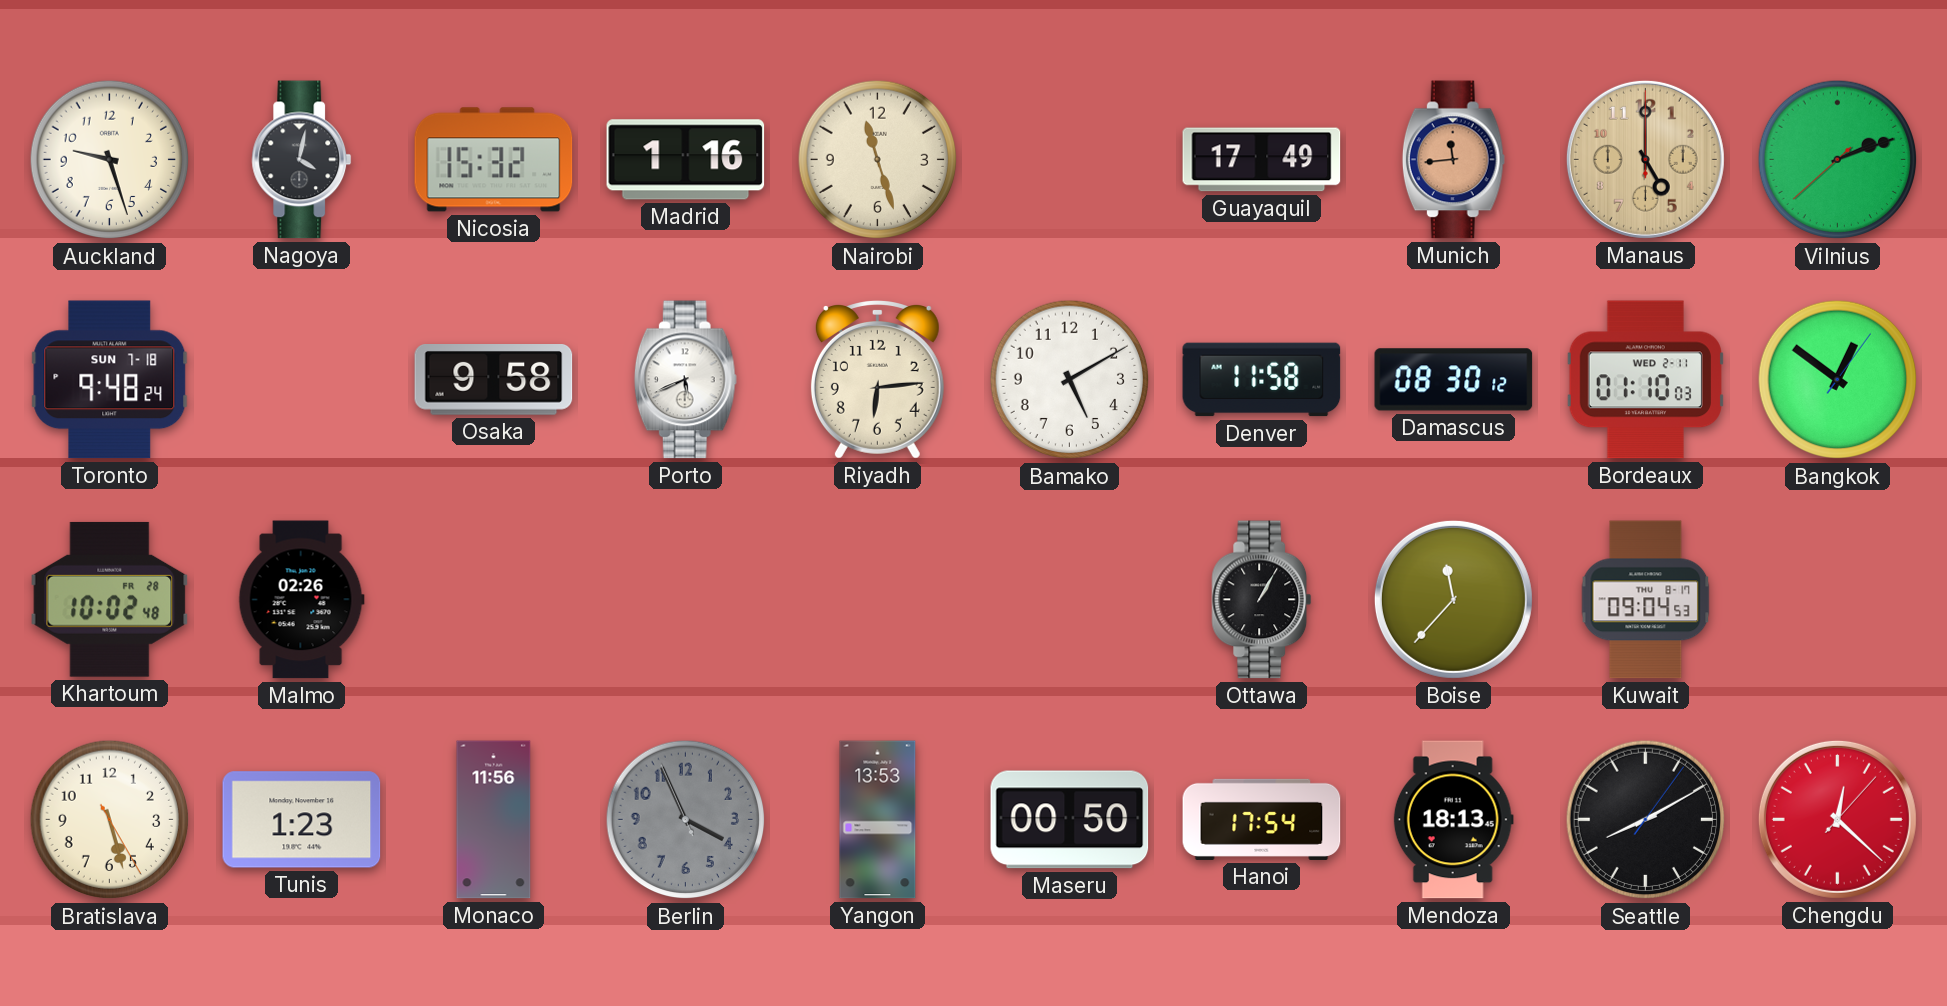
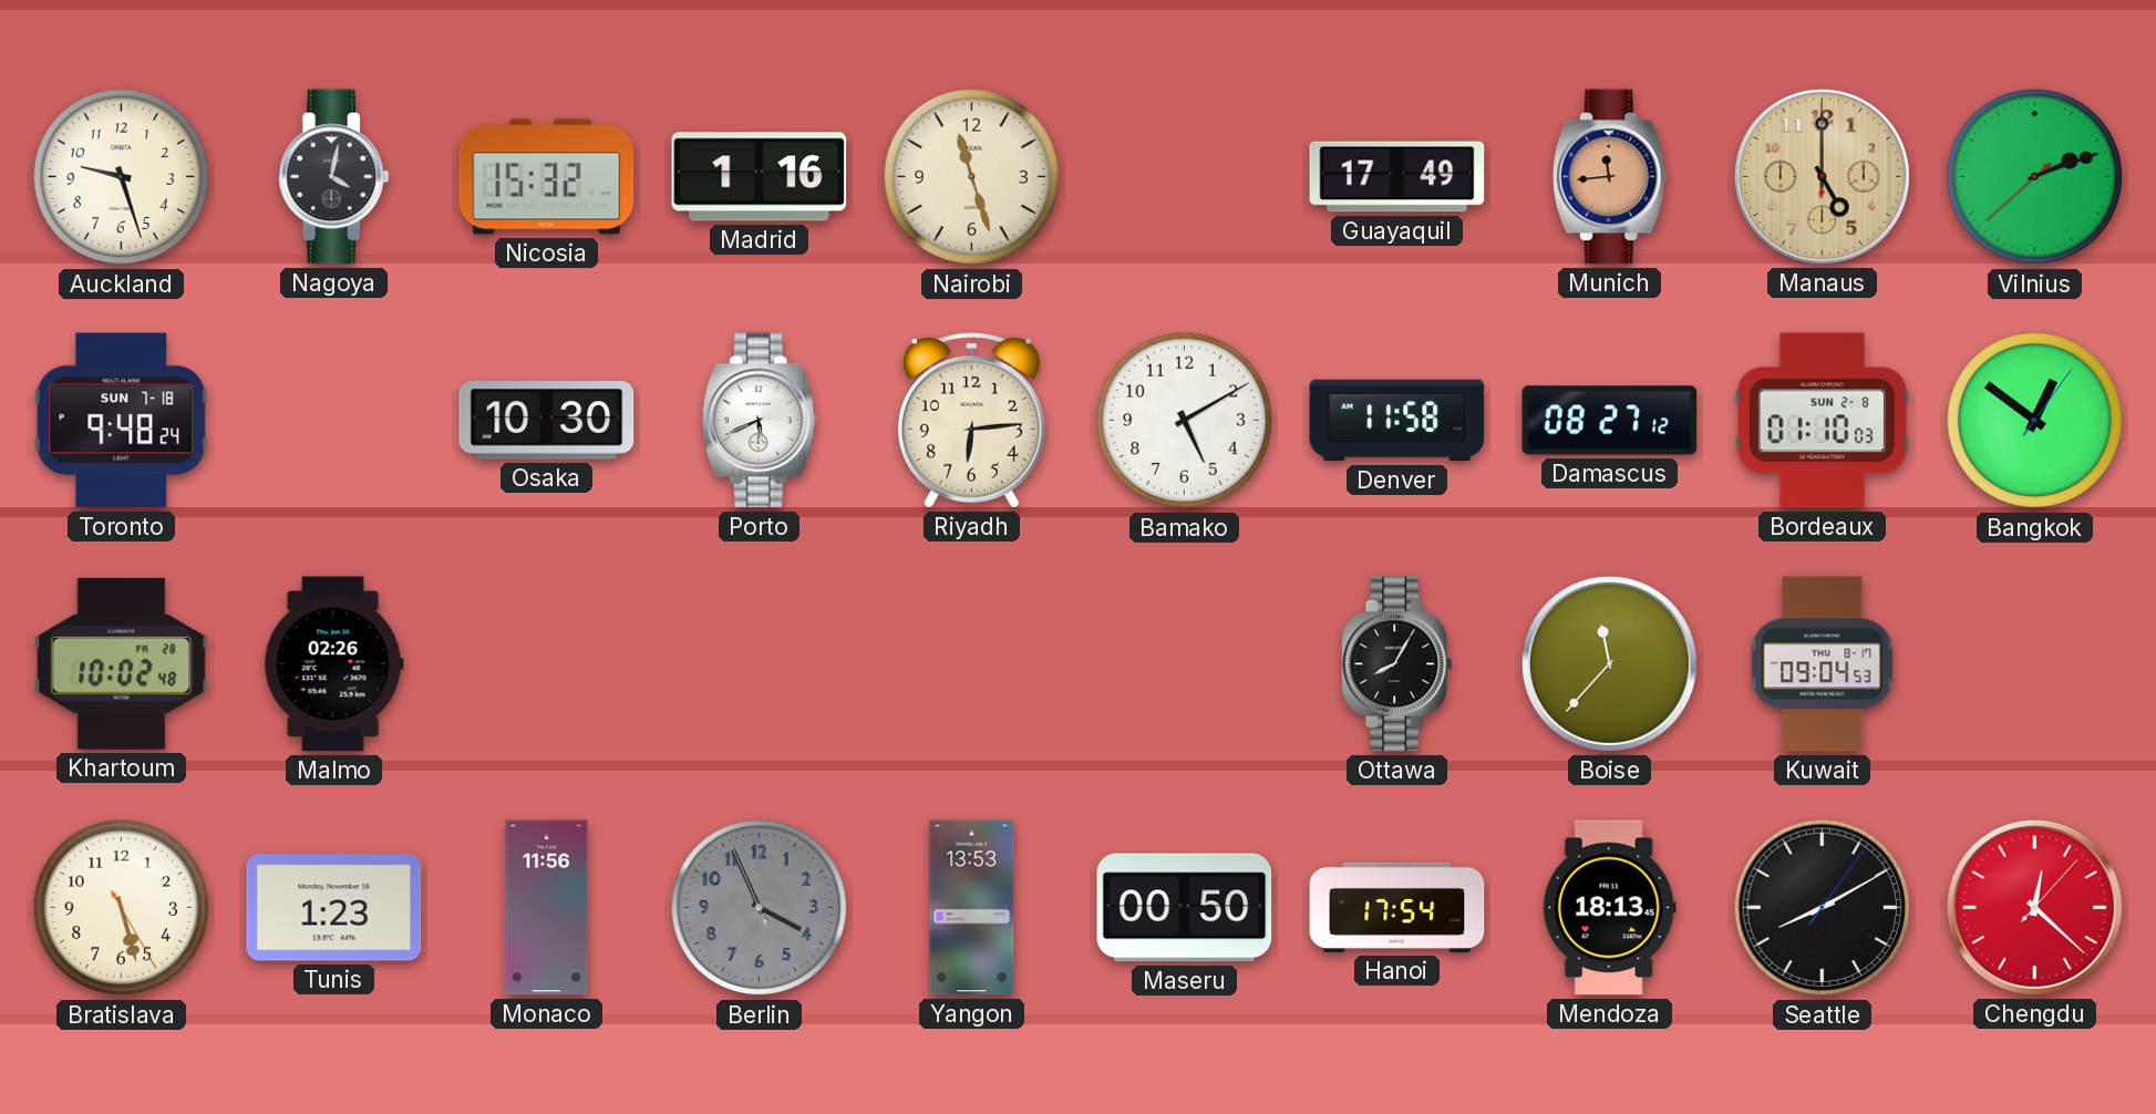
Osaka: 9:58 -> 10:30 (547, 421)
Damascus: 08:30 -> 08:27 (1610, 421)
Bordeaux date: WED 2-11 -> SUN 2-8 (1822, 421)
Ottawa: 1:05 -> 8:05 (1397, 664)
